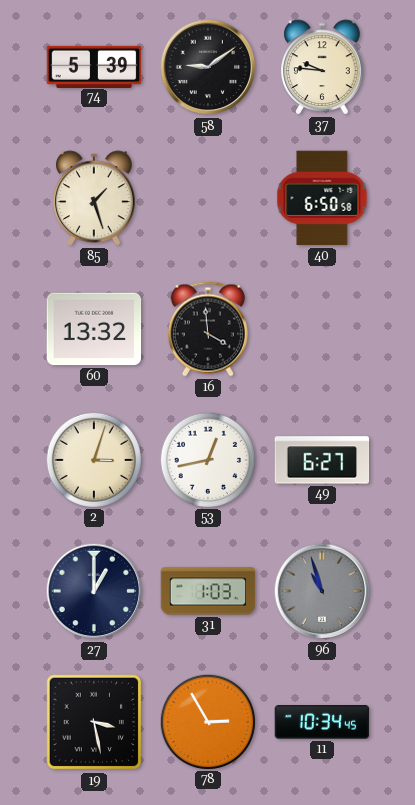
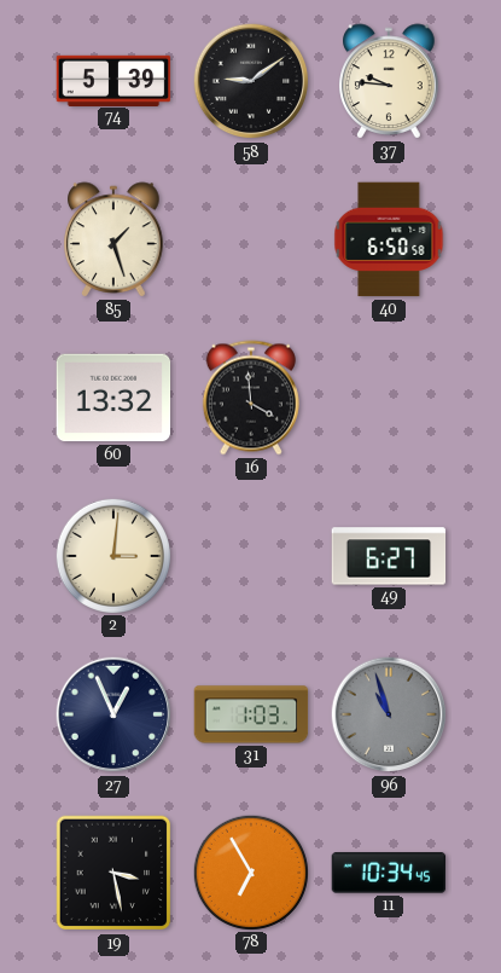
2: 3:03 -> 3:01 (112, 555)
53: 12:43 -> none (207, 459)
27: 1:00 -> 12:56 (113, 714)
78: 2:55 -> 6:55 (250, 871)
